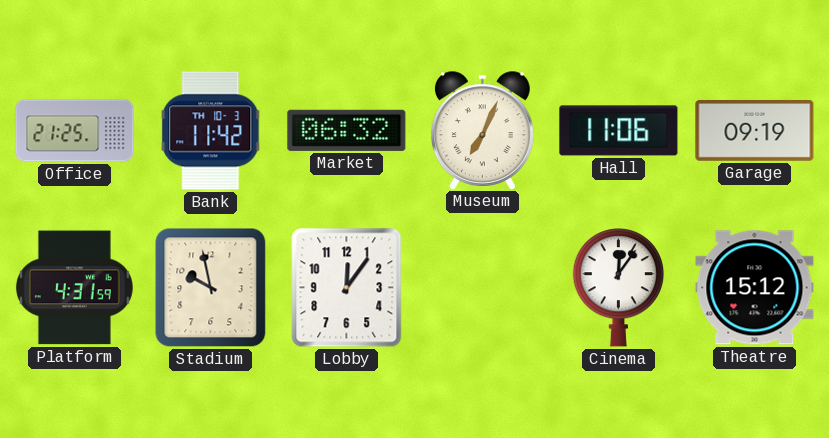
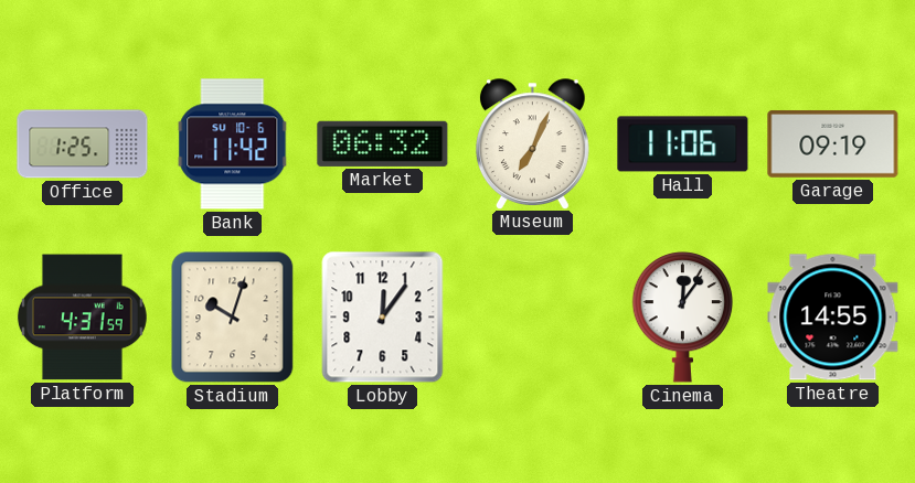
Office: 21:25 -> 1:25 (83, 144)
Bank date: TH 10-3 -> SU 10-6 (233, 144)
Stadium: 9:58 -> 10:03 (233, 318)
Theatre: 15:12 -> 14:55 (833, 318)
